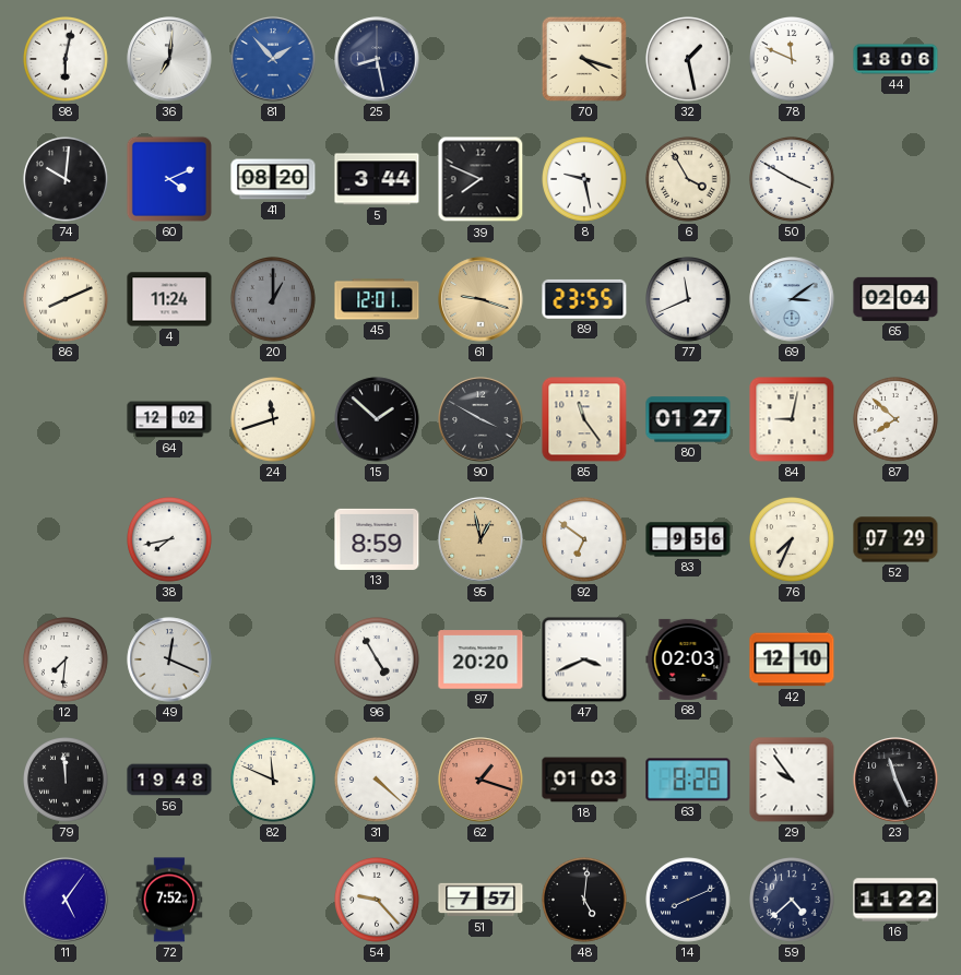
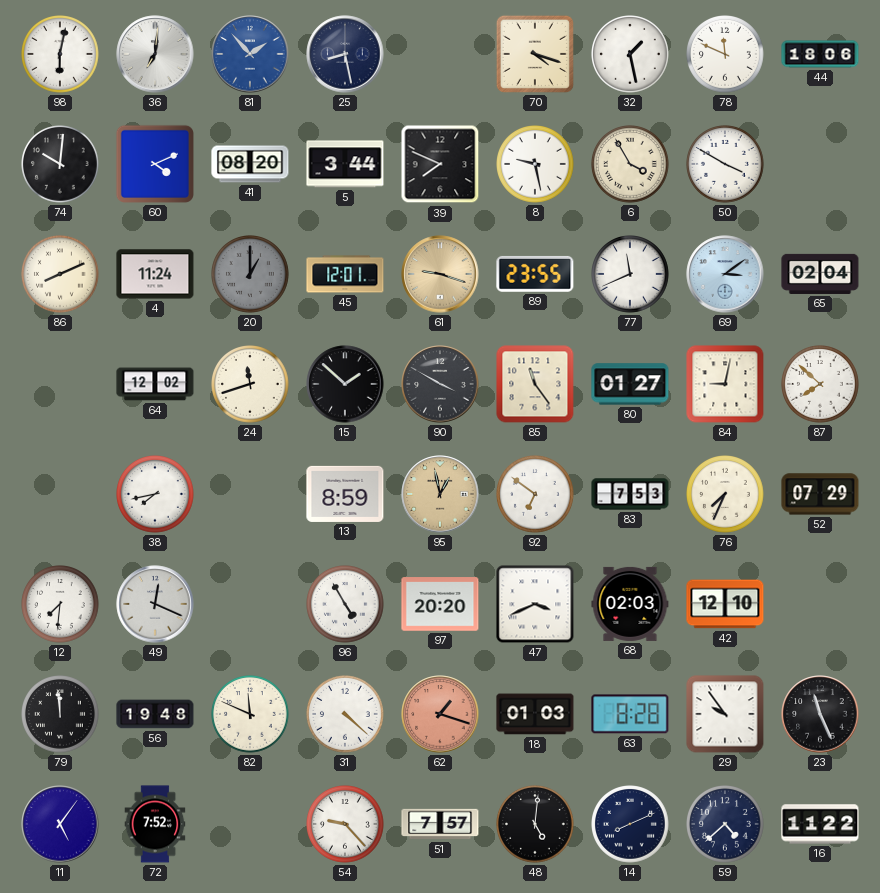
83: 9:56 -> 7:53 (630, 494)
